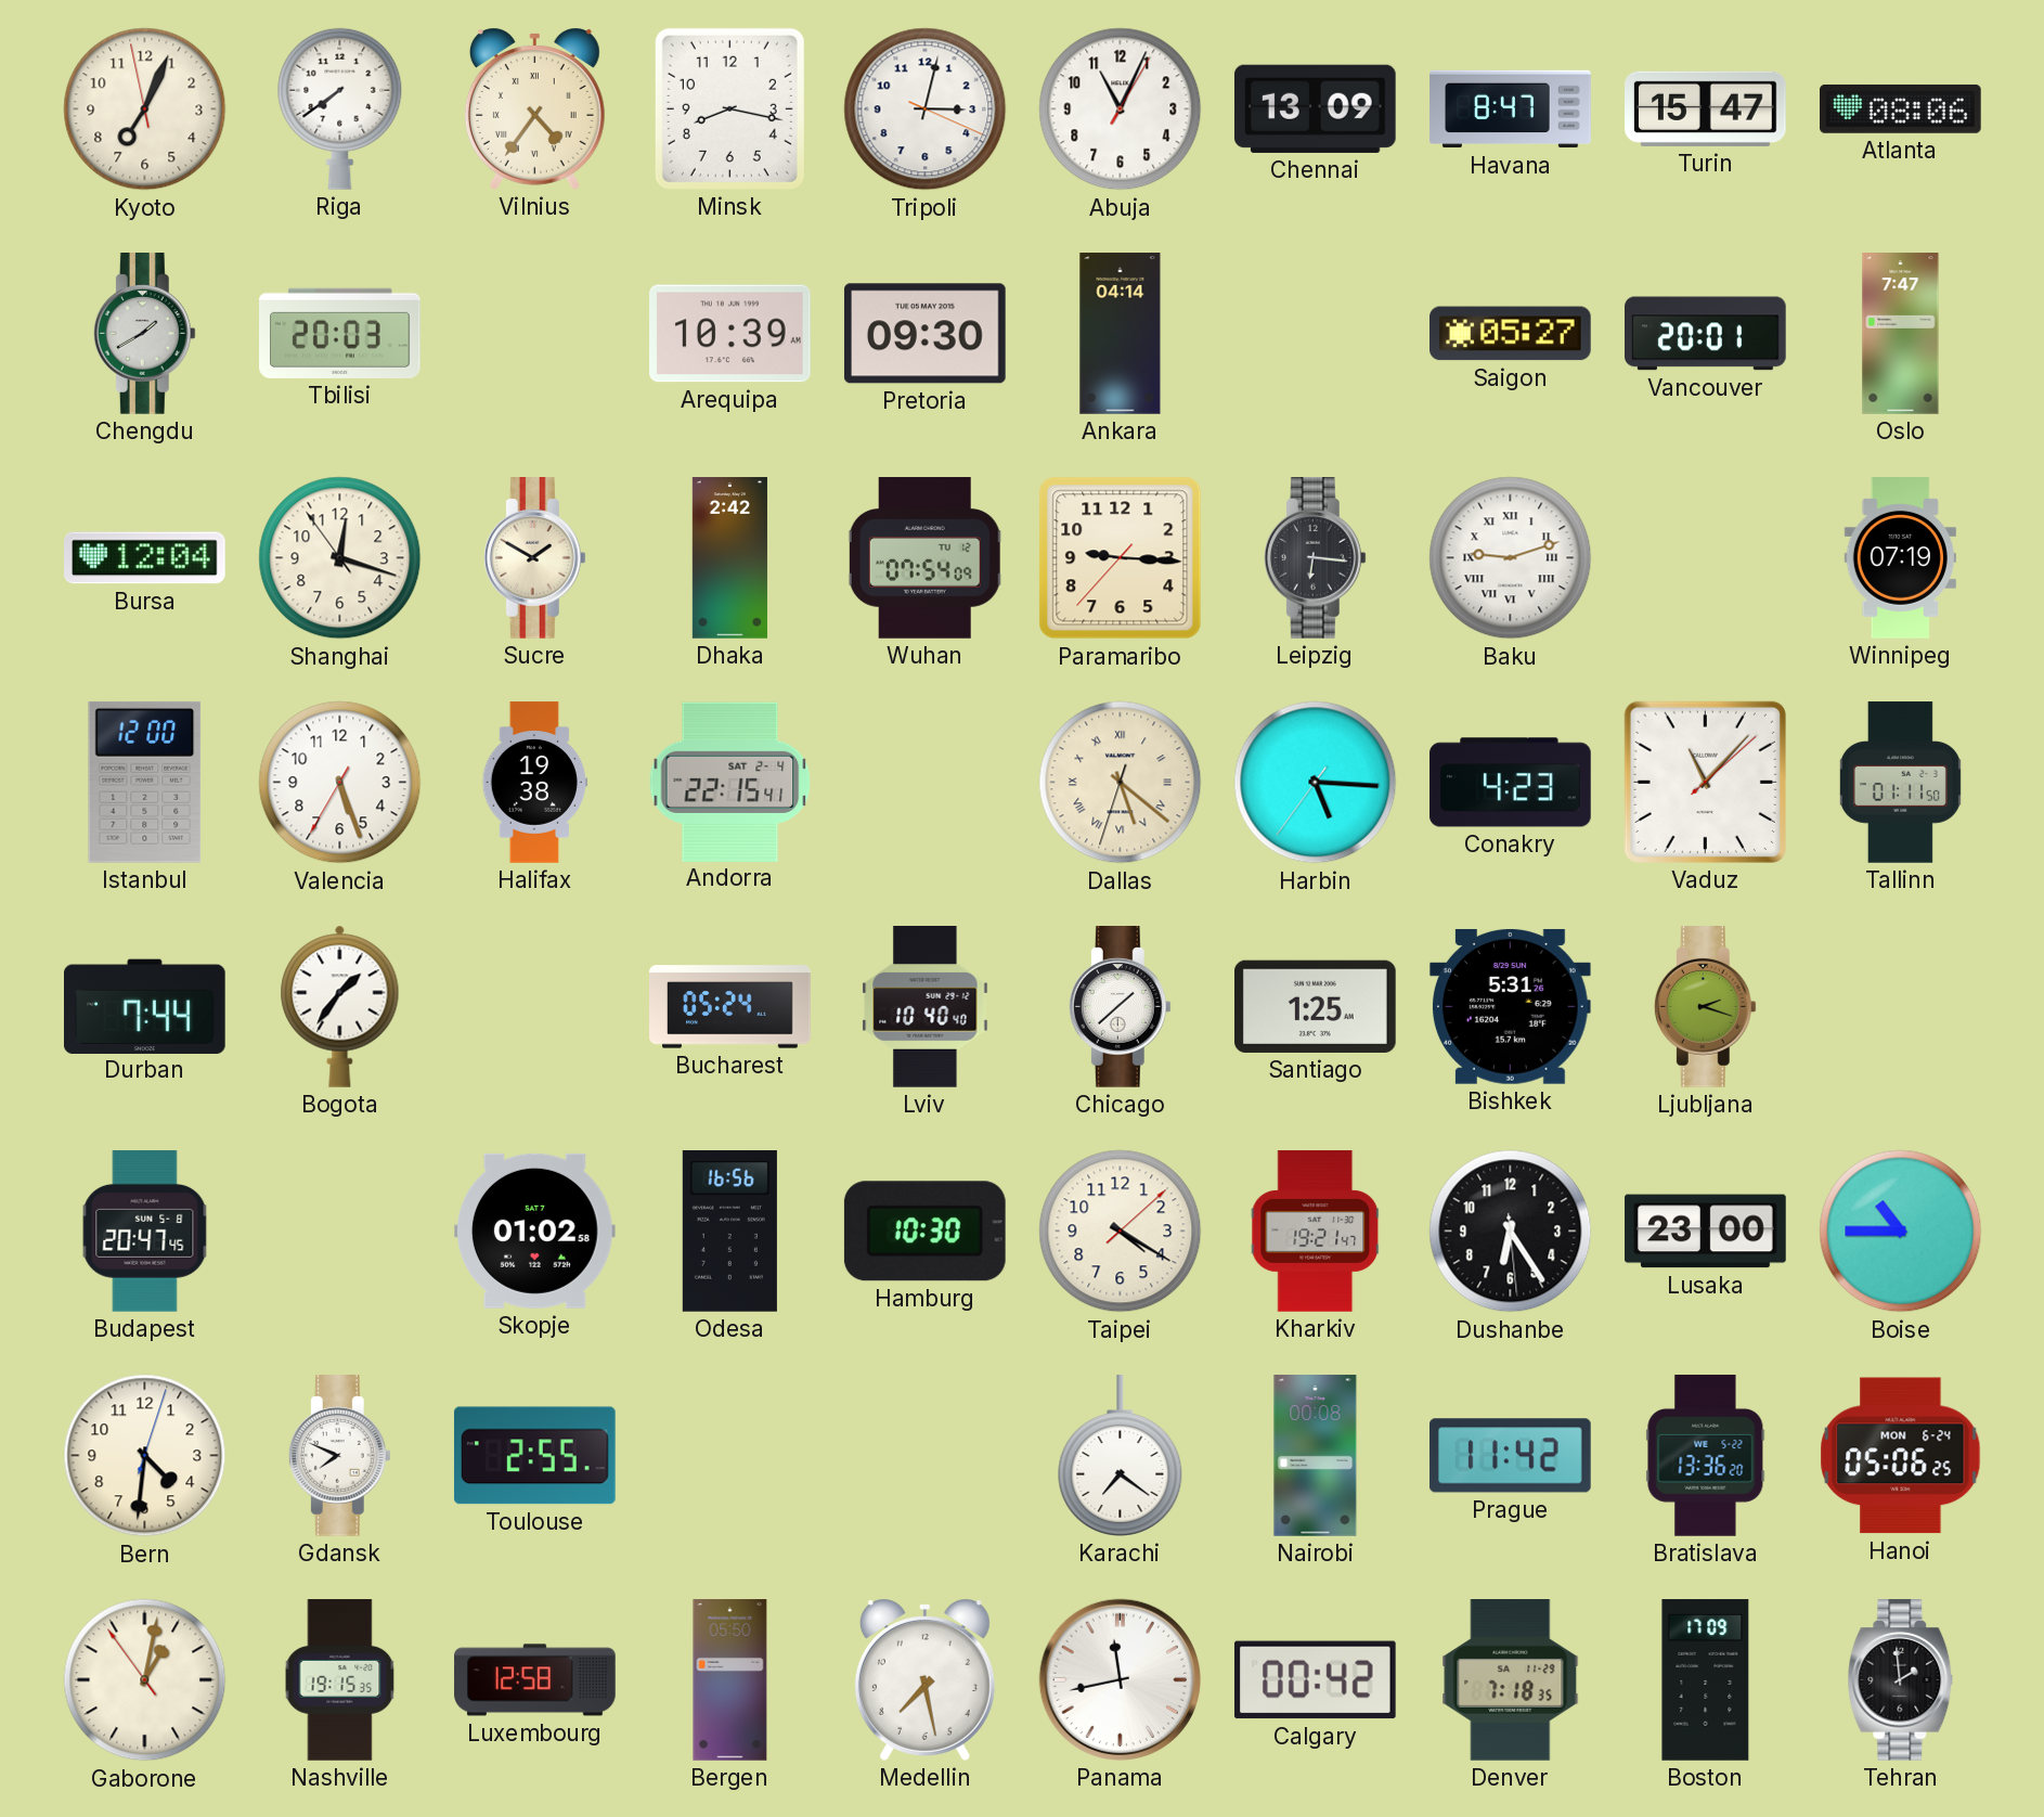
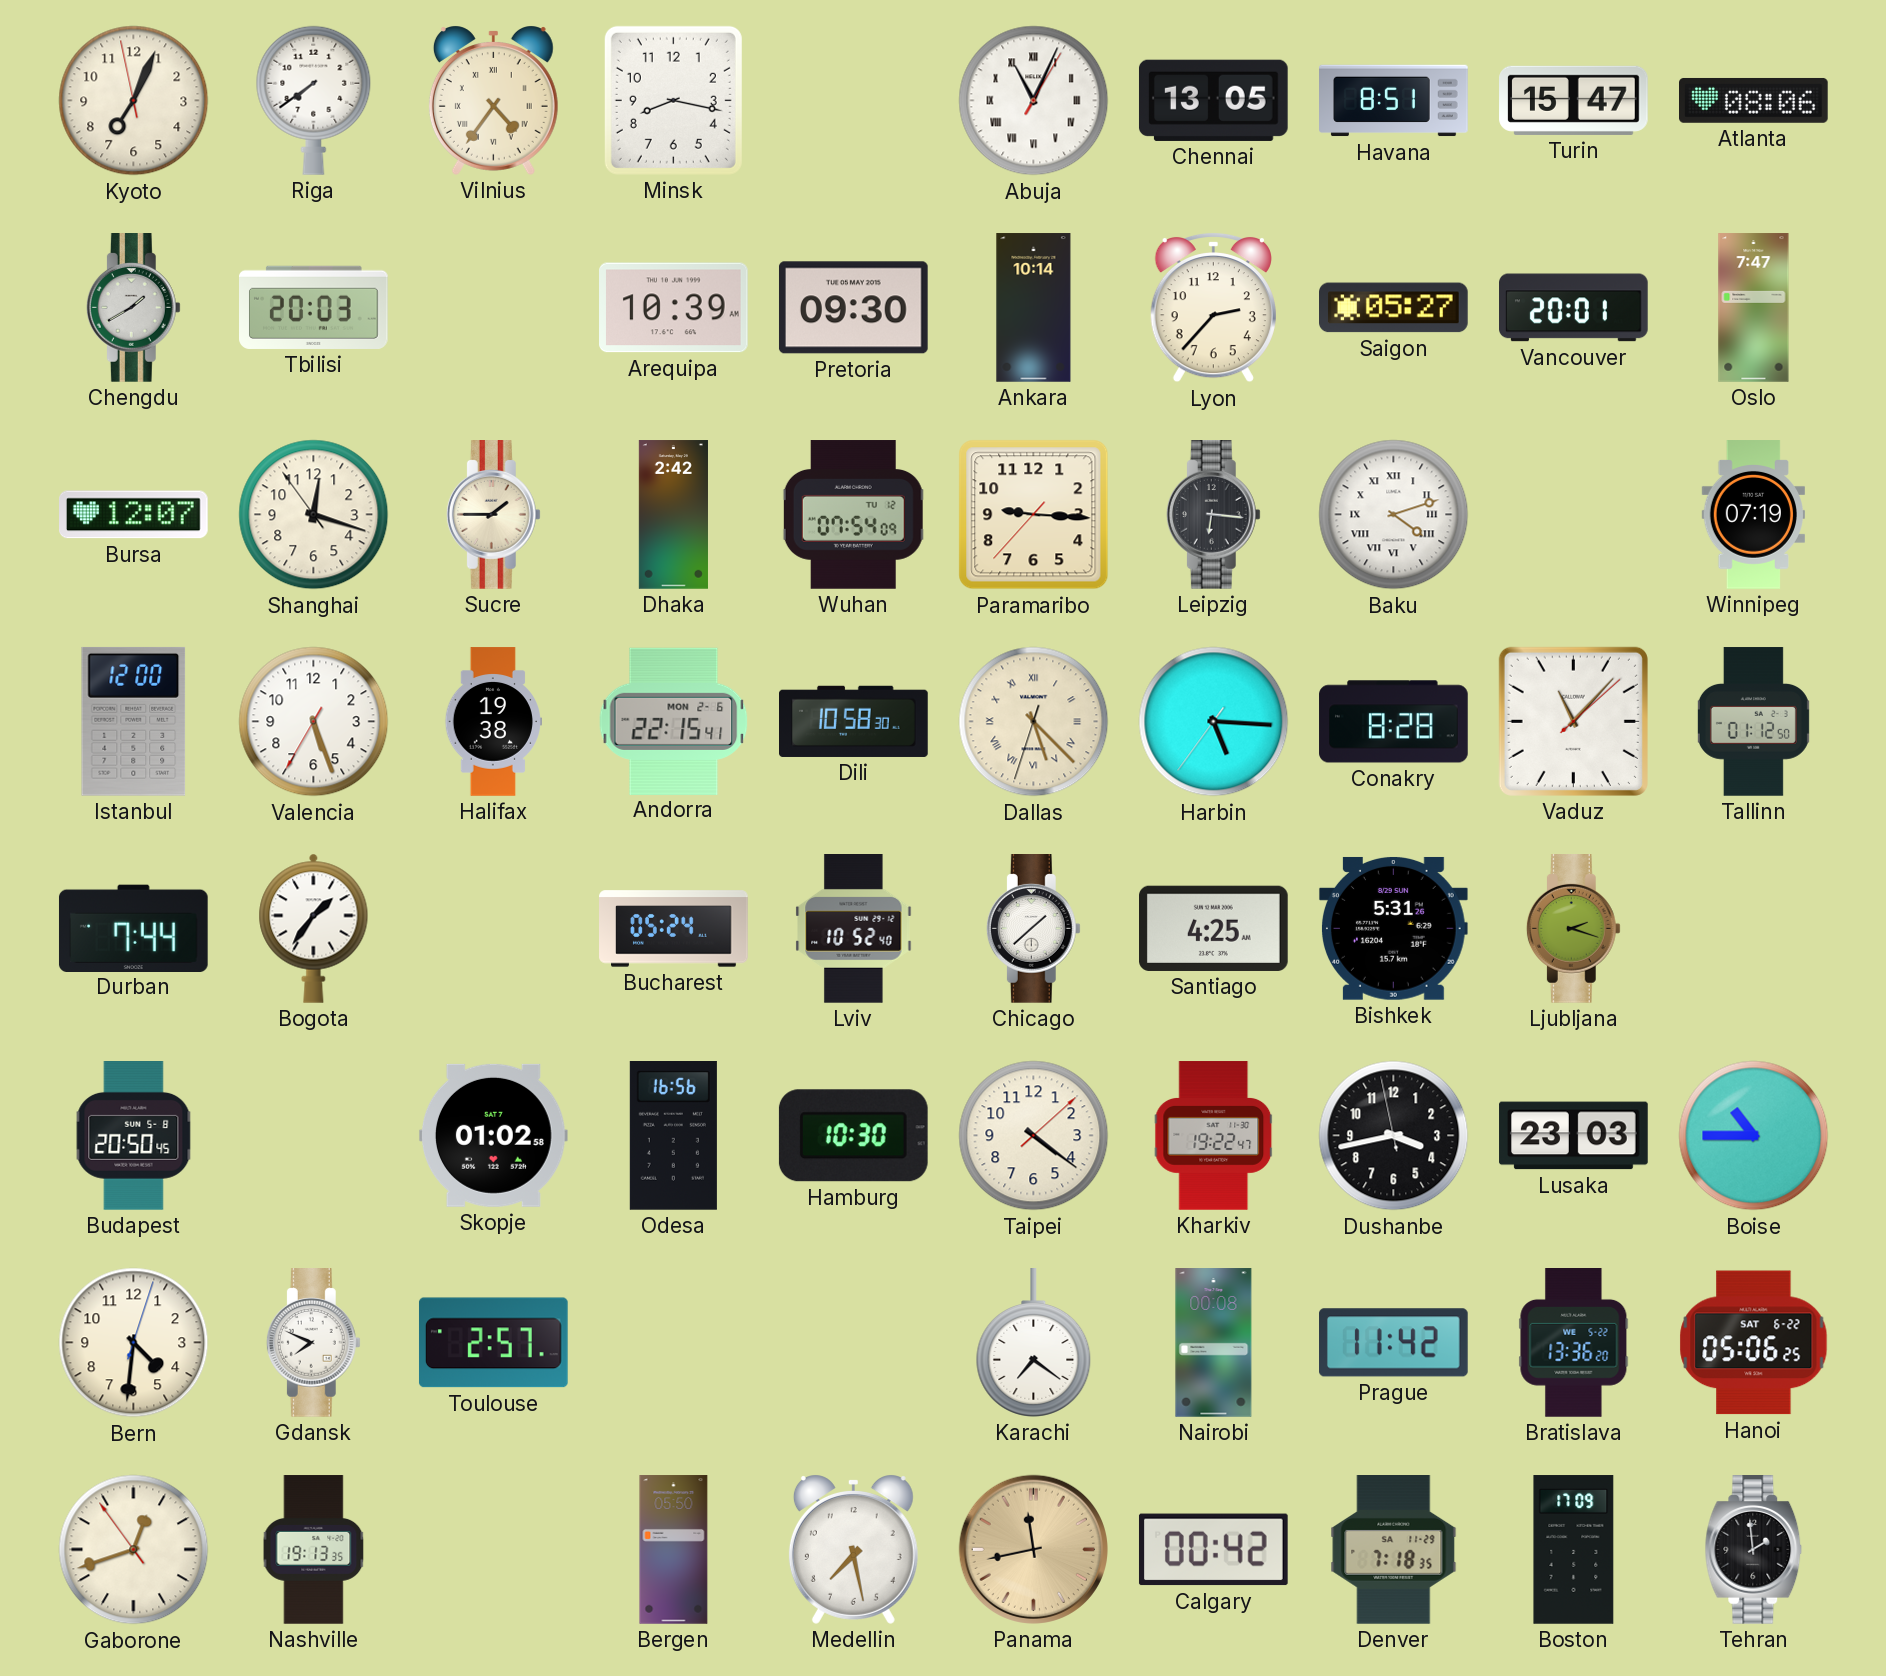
Tripoli: 3:02 -> none (926, 109)
Abuja numerals: Arabic -> Roman (1034, 101)
Chennai: 13:09 -> 13:05 (1213, 100)
Havana: 8:47 -> 8:51 (1394, 101)
Ankara: 04:14 -> 10:14 (1034, 308)
Lyon: none -> 2:37 (1213, 307)
Bursa: 12:04 -> 12:07 (134, 515)
Sucre: 1:50 -> 1:45 (493, 515)
Baku: 9:12 -> 4:12 (1394, 515)
Andorra date: SAT 2-4 -> MON 2-6 (674, 721)
Dili: none -> 10:58 (854, 721)
Dallas: 5:21 -> 5:22 (1034, 722)
Conakry: 4:23 -> 8:28 (1394, 722)
Tallinn: 01:11 -> 01:12 (1753, 722)
Lviv: 10:40 -> 10:52 (854, 929)
Santiago: 1:25 -> 4:25 (1214, 928)
Budapest: 20:47 -> 20:50 (134, 1136)
Taipei: 4:20 -> 4:21 (1034, 1136)
Kharkiv: 19:21 -> 19:22 (1214, 1136)
Dushanbe: 6:24 -> 3:42 (1394, 1136)
Lusaka: 23:00 -> 23:03 (1574, 1136)
Toulouse: 2:55 -> 2:57 (493, 1343)
Hanoi date: MON 6-24 -> SAT 6-22 (1754, 1343)
Gaborone: 1:01 -> 12:41 (134, 1550)
Nashville: 19:15 -> 19:13 (314, 1550)
Luxembourg: 12:58 -> none (535, 1680)
Panama dial: white -> champagne (1033, 1549)
